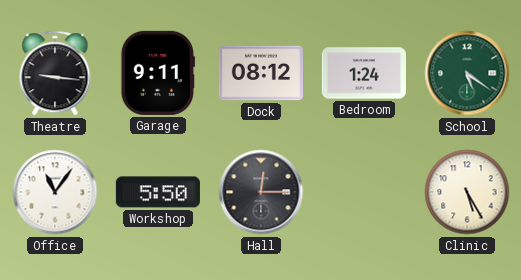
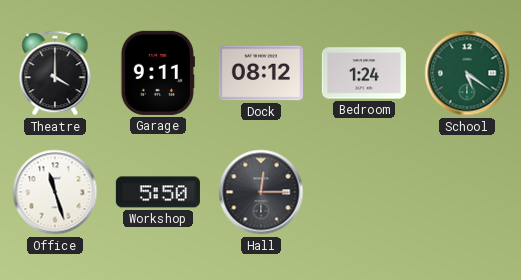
Theatre: 9:16 -> 4:00 (55, 73)
Office: 11:06 -> 11:27 (55, 192)
Clinic: 5:25 -> none (467, 192)
